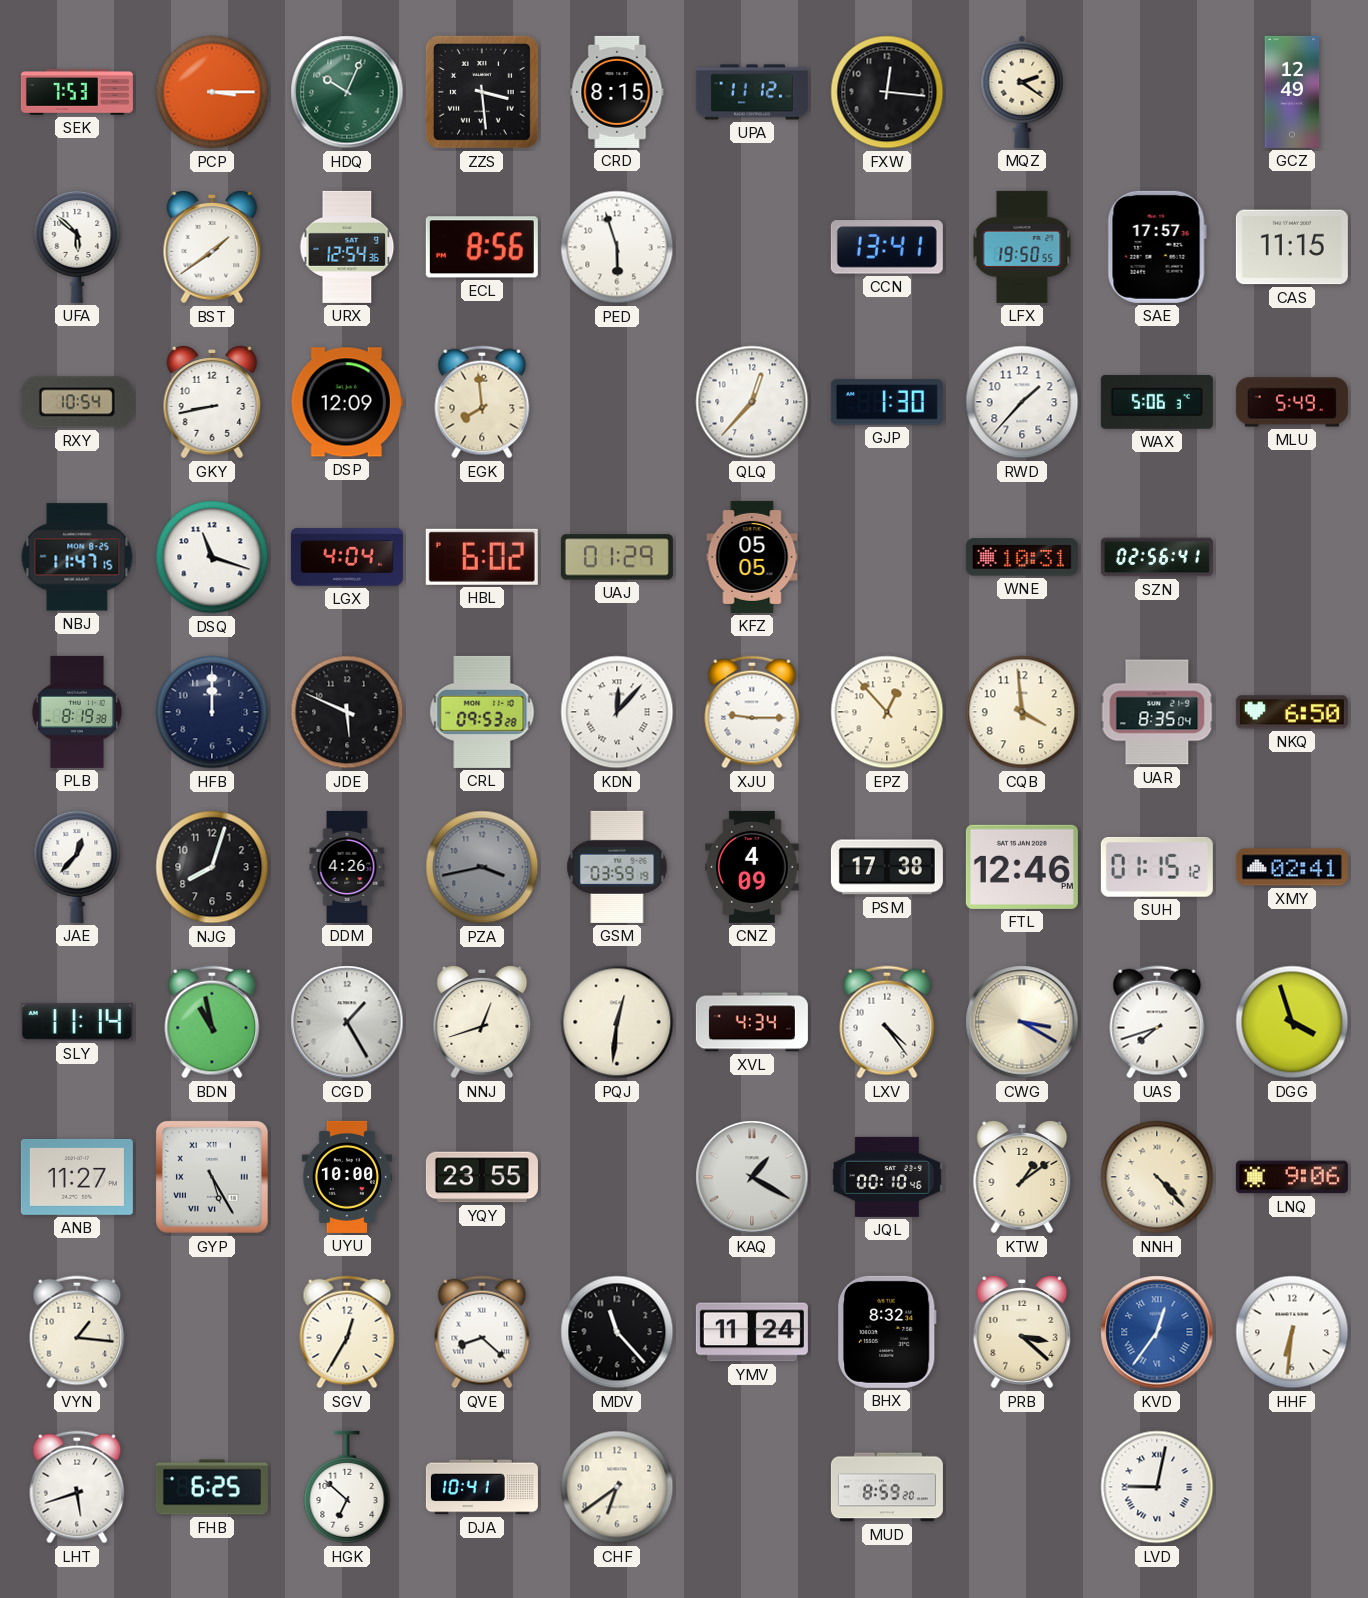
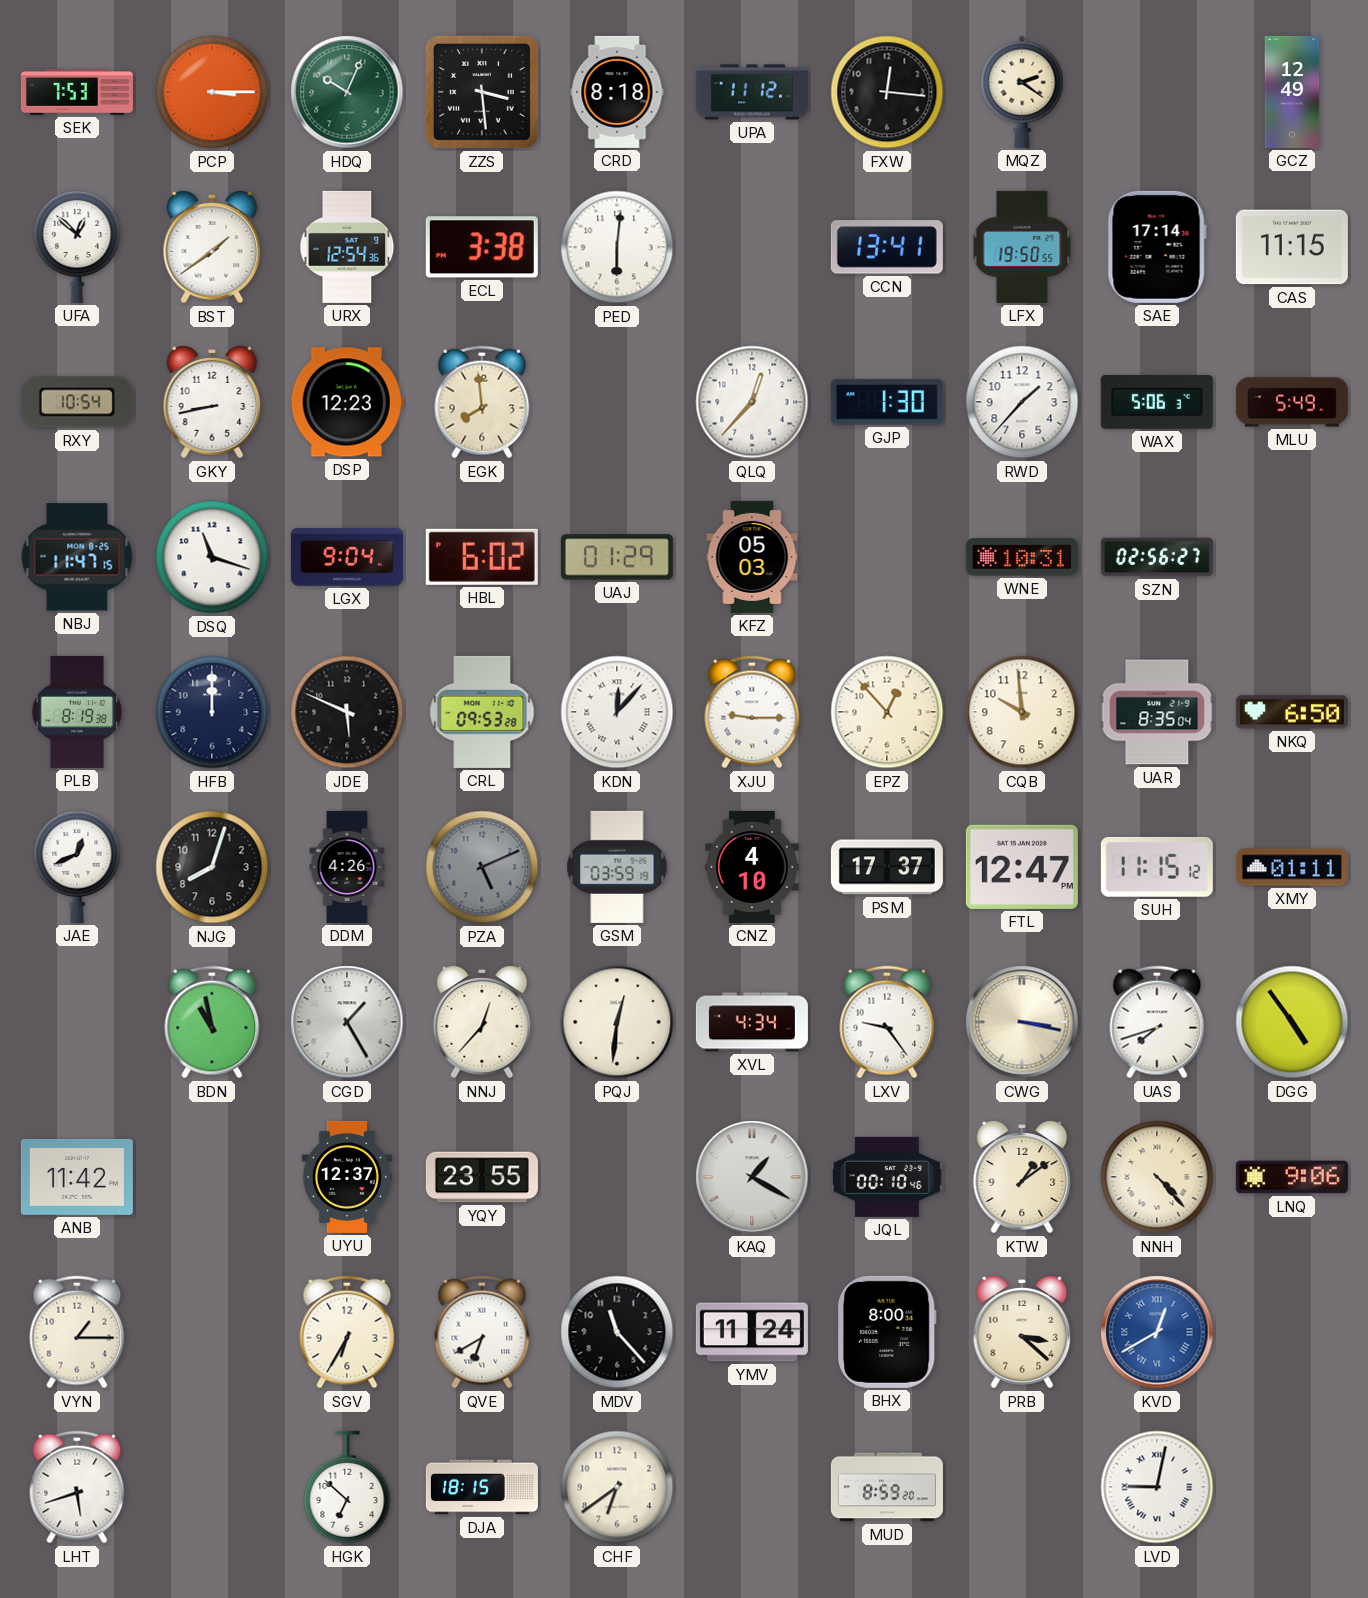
CRD: 8:15 -> 8:18 (617, 92)
UFA: 5:52 -> 12:52 (77, 246)
ECL: 8:56 -> 3:38 (482, 247)
PED: 5:57 -> 6:01 (617, 247)
SAE: 17:57 -> 17:14 (1157, 247)
DSP: 12:09 -> 12:23 (347, 402)
LGX: 4:04 -> 9:04 (347, 557)
KFZ: 05:05 -> 05:03 (752, 557)
SZN: 02:56:41 -> 02:56:27 (1157, 557)
CQB: 3:59 -> 9:59 (1022, 712)
JAE: 12:37 -> 12:41 (77, 866)
PZA: 3:43 -> 5:11 (482, 867)
CNZ: 4:09 -> 4:10 (752, 867)
PSM: 17:38 -> 17:37 (887, 867)
FTL: 12:46 -> 12:47 (1022, 867)
SUH: 01:15 -> 11:15 (1157, 867)
XMY: 02:41 -> 01:11 (1292, 867)
SLY: 11:14 -> none (77, 1022)
NNJ: 12:42 -> 12:37 (482, 1022)
LXV: 4:24 -> 9:24 (887, 1022)
CWG: 3:20 -> 3:17 (1022, 1022)
DGG: 3:57 -> 4:54 (1292, 1022)
ANB: 11:27 -> 11:42 (77, 1177)
GYP: 5:25 -> none (212, 1177)
UYU: 10:00 -> 12:37 (347, 1177)
VYN: 1:16 -> 1:15 (77, 1332)
SGV: 12:35 -> 6:35 (347, 1332)
QVE: 8:22 -> 6:40 (482, 1332)
BHX: 8:32 -> 8:00 (887, 1332)
KVD: 12:36 -> 12:40 (1157, 1332)
HHF: 6:31 -> none (1292, 1332)
FHB: 6:25 -> none (212, 1487)
DJA: 10:41 -> 18:15 (482, 1487)
